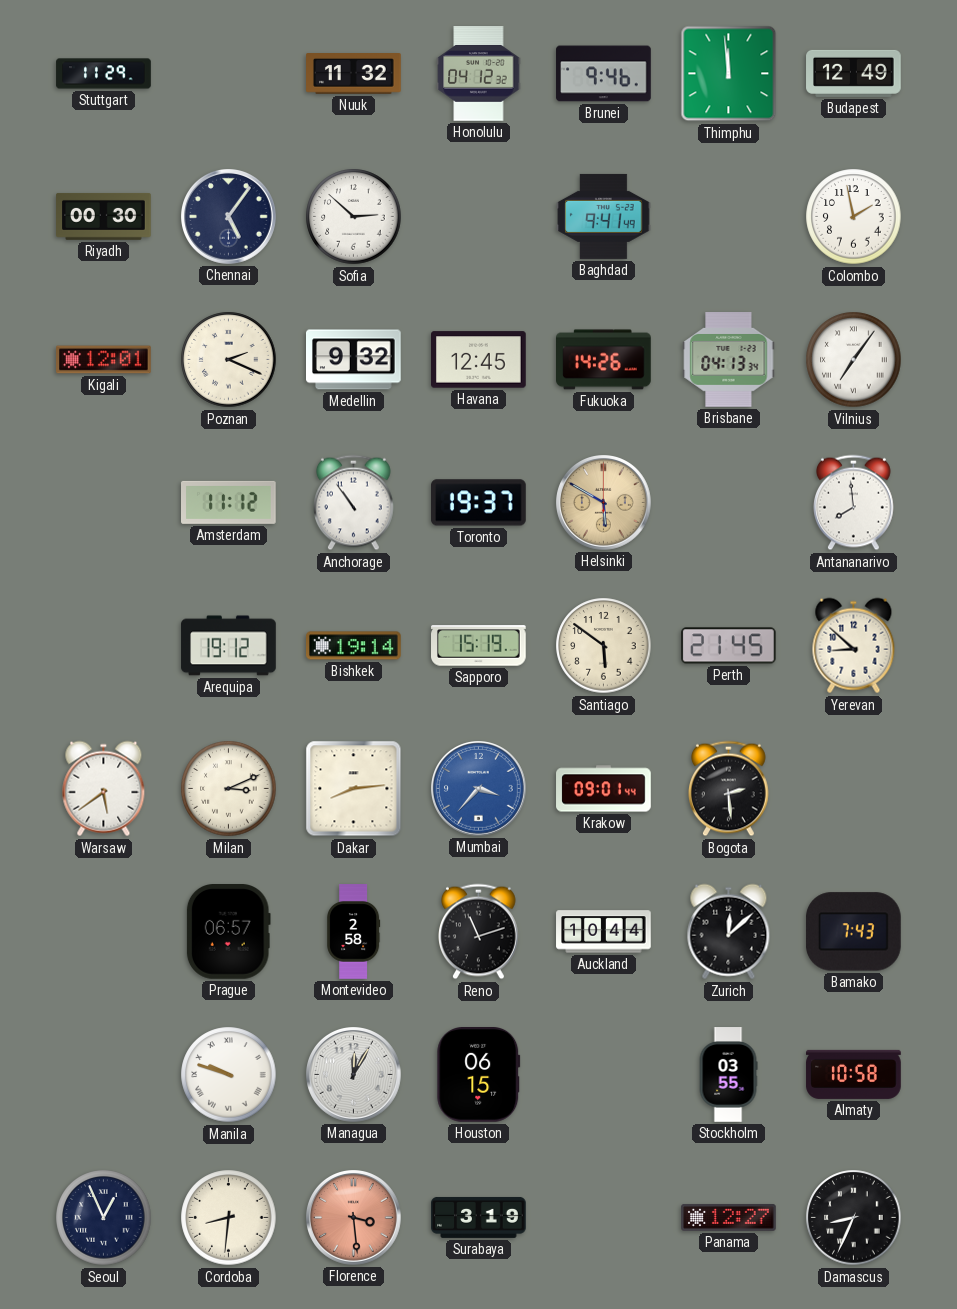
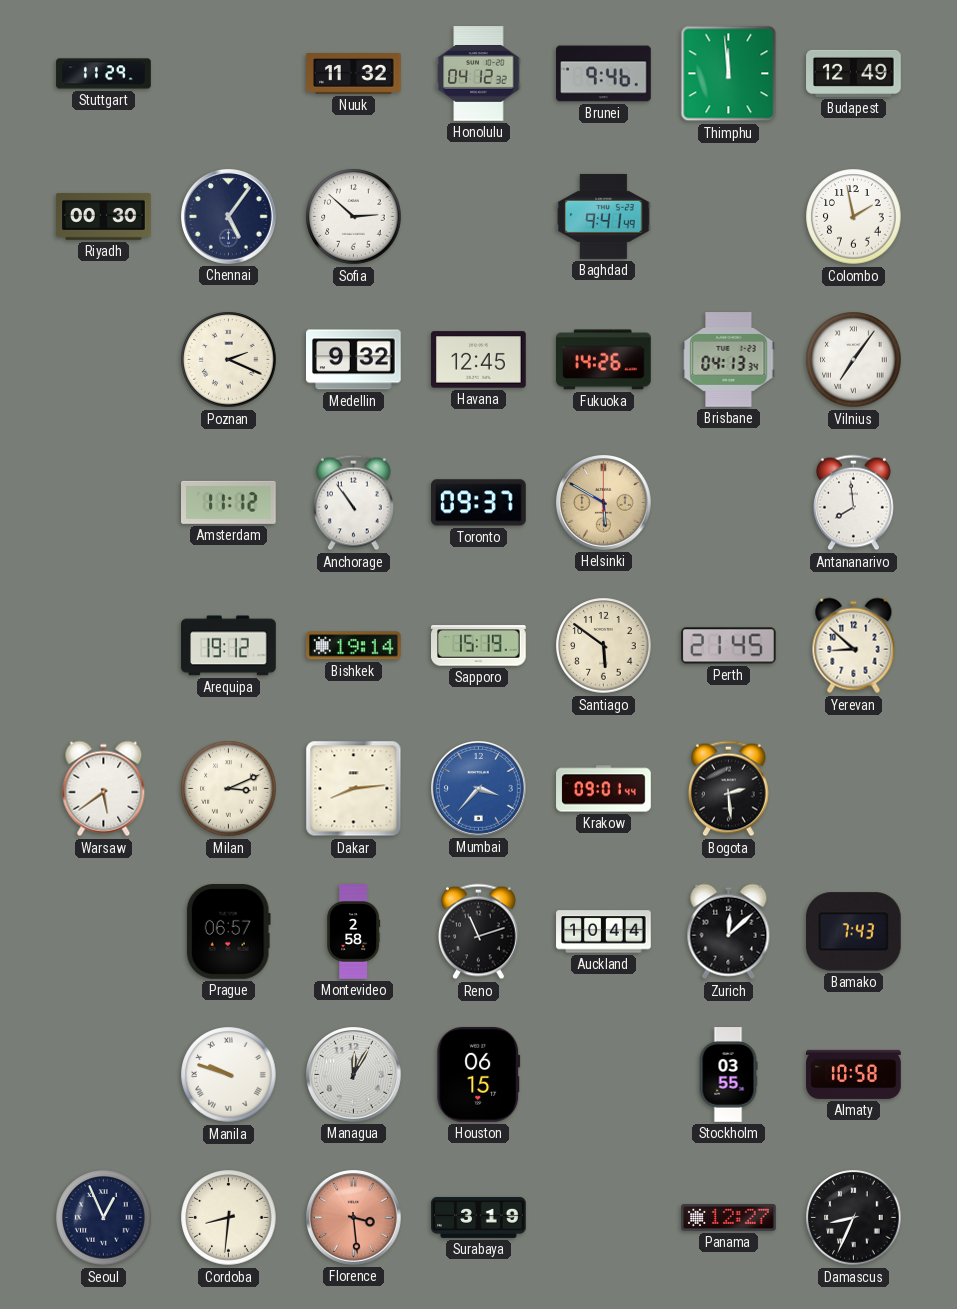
Kigali: 12:01 -> none (104, 360)
Toronto: 19:37 -> 09:37 (479, 503)
